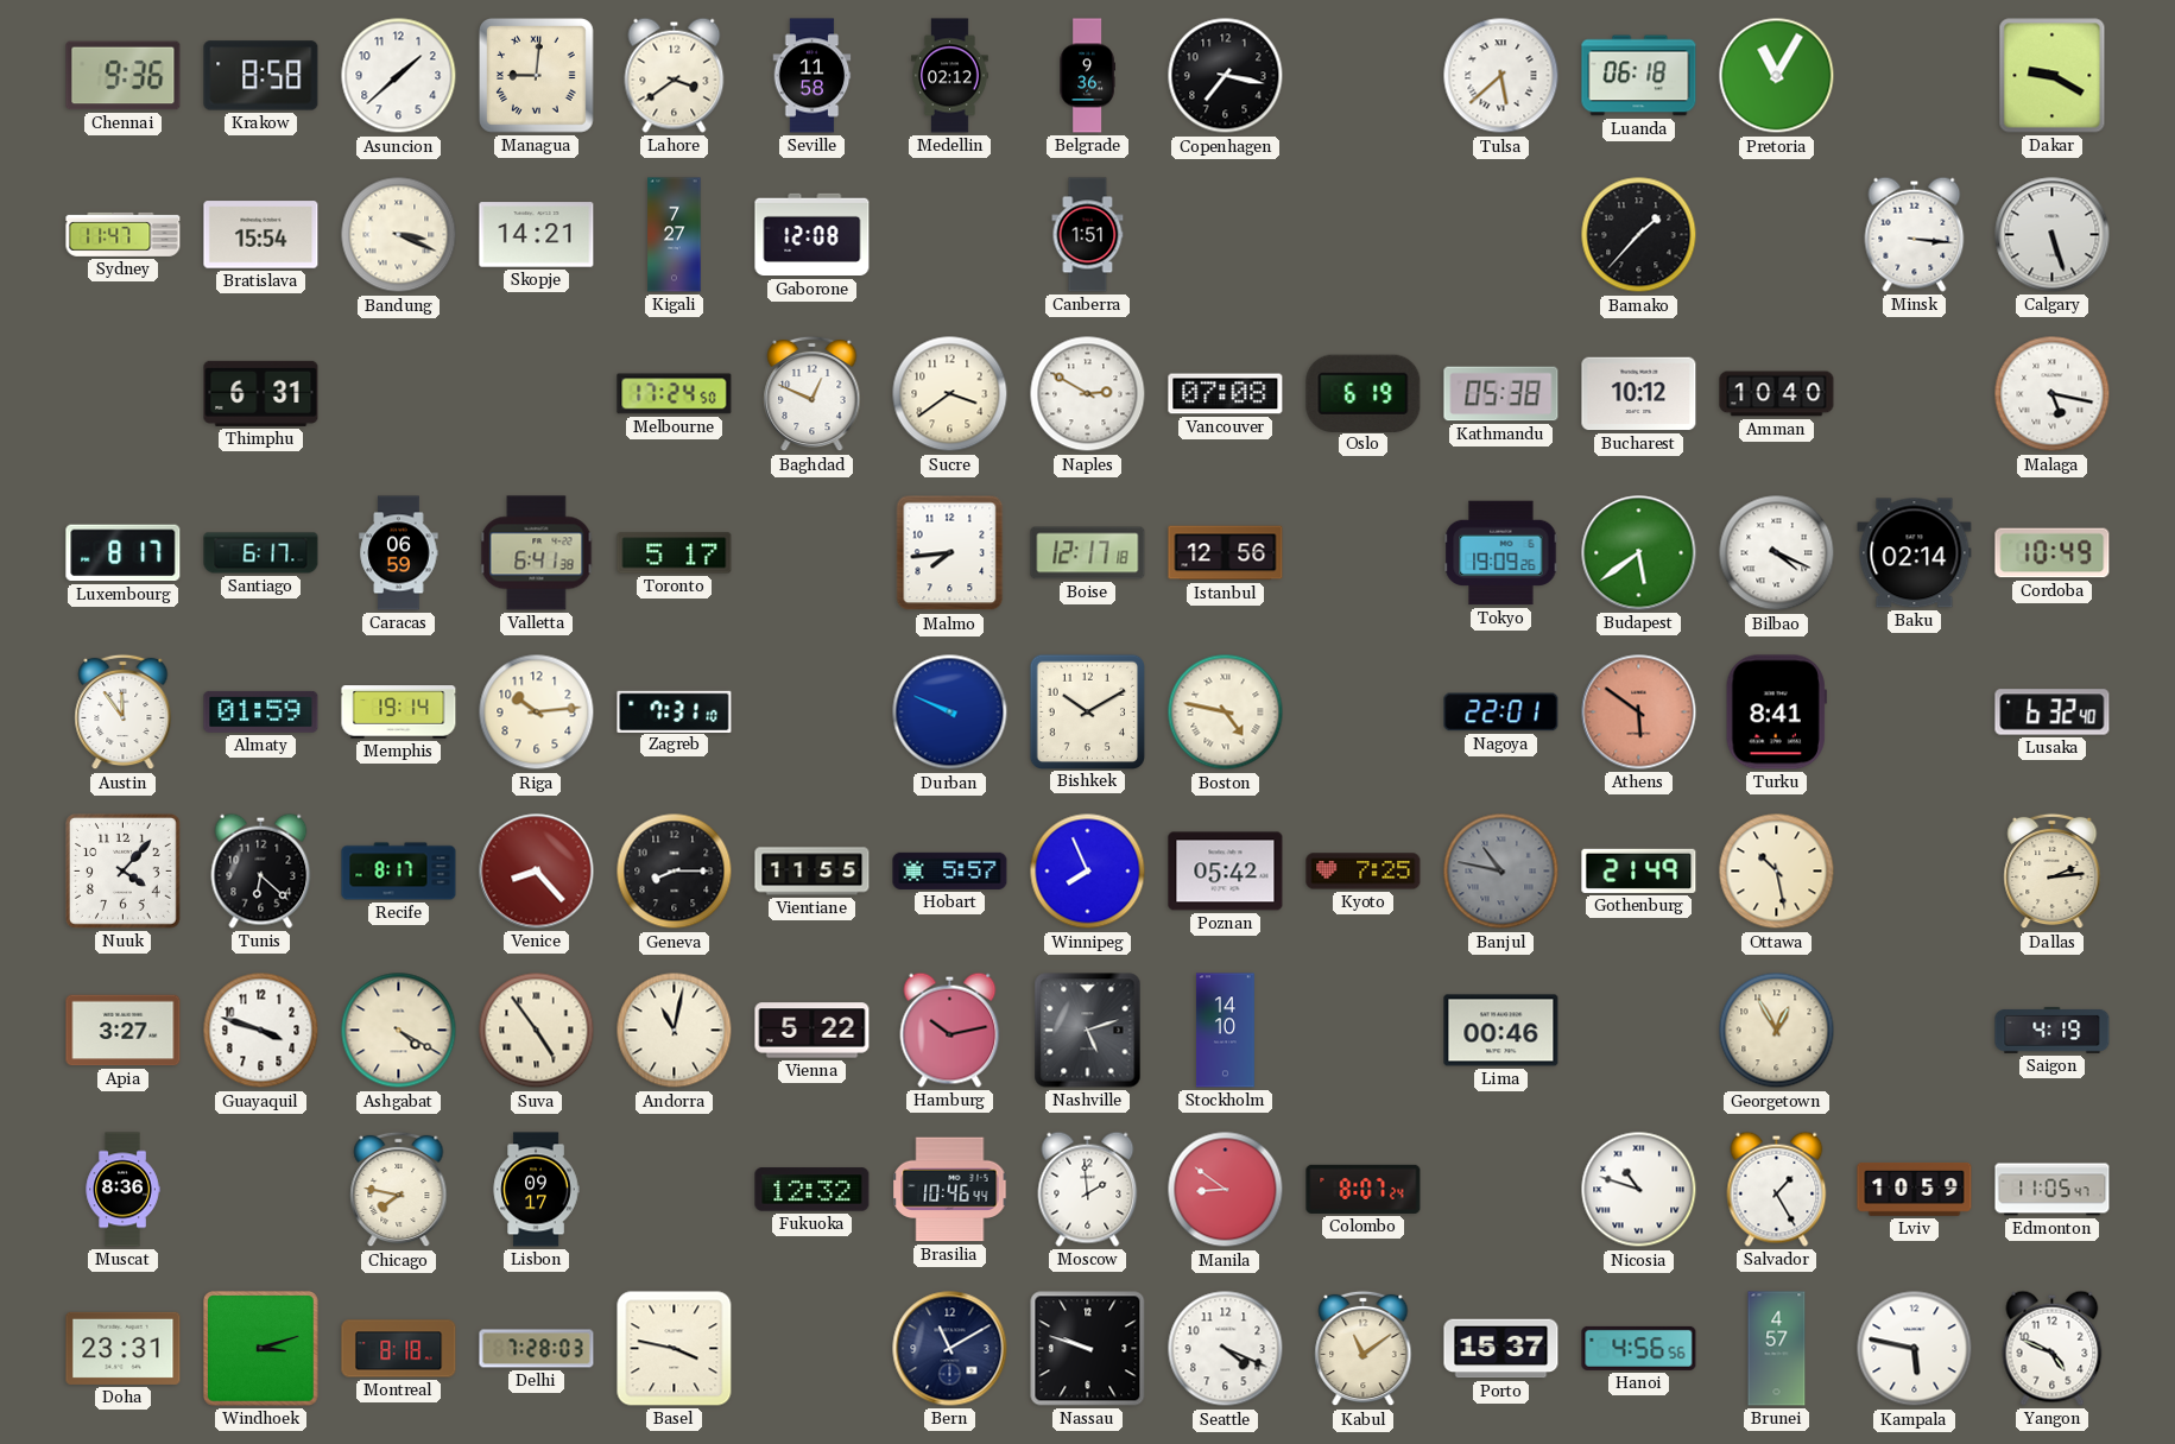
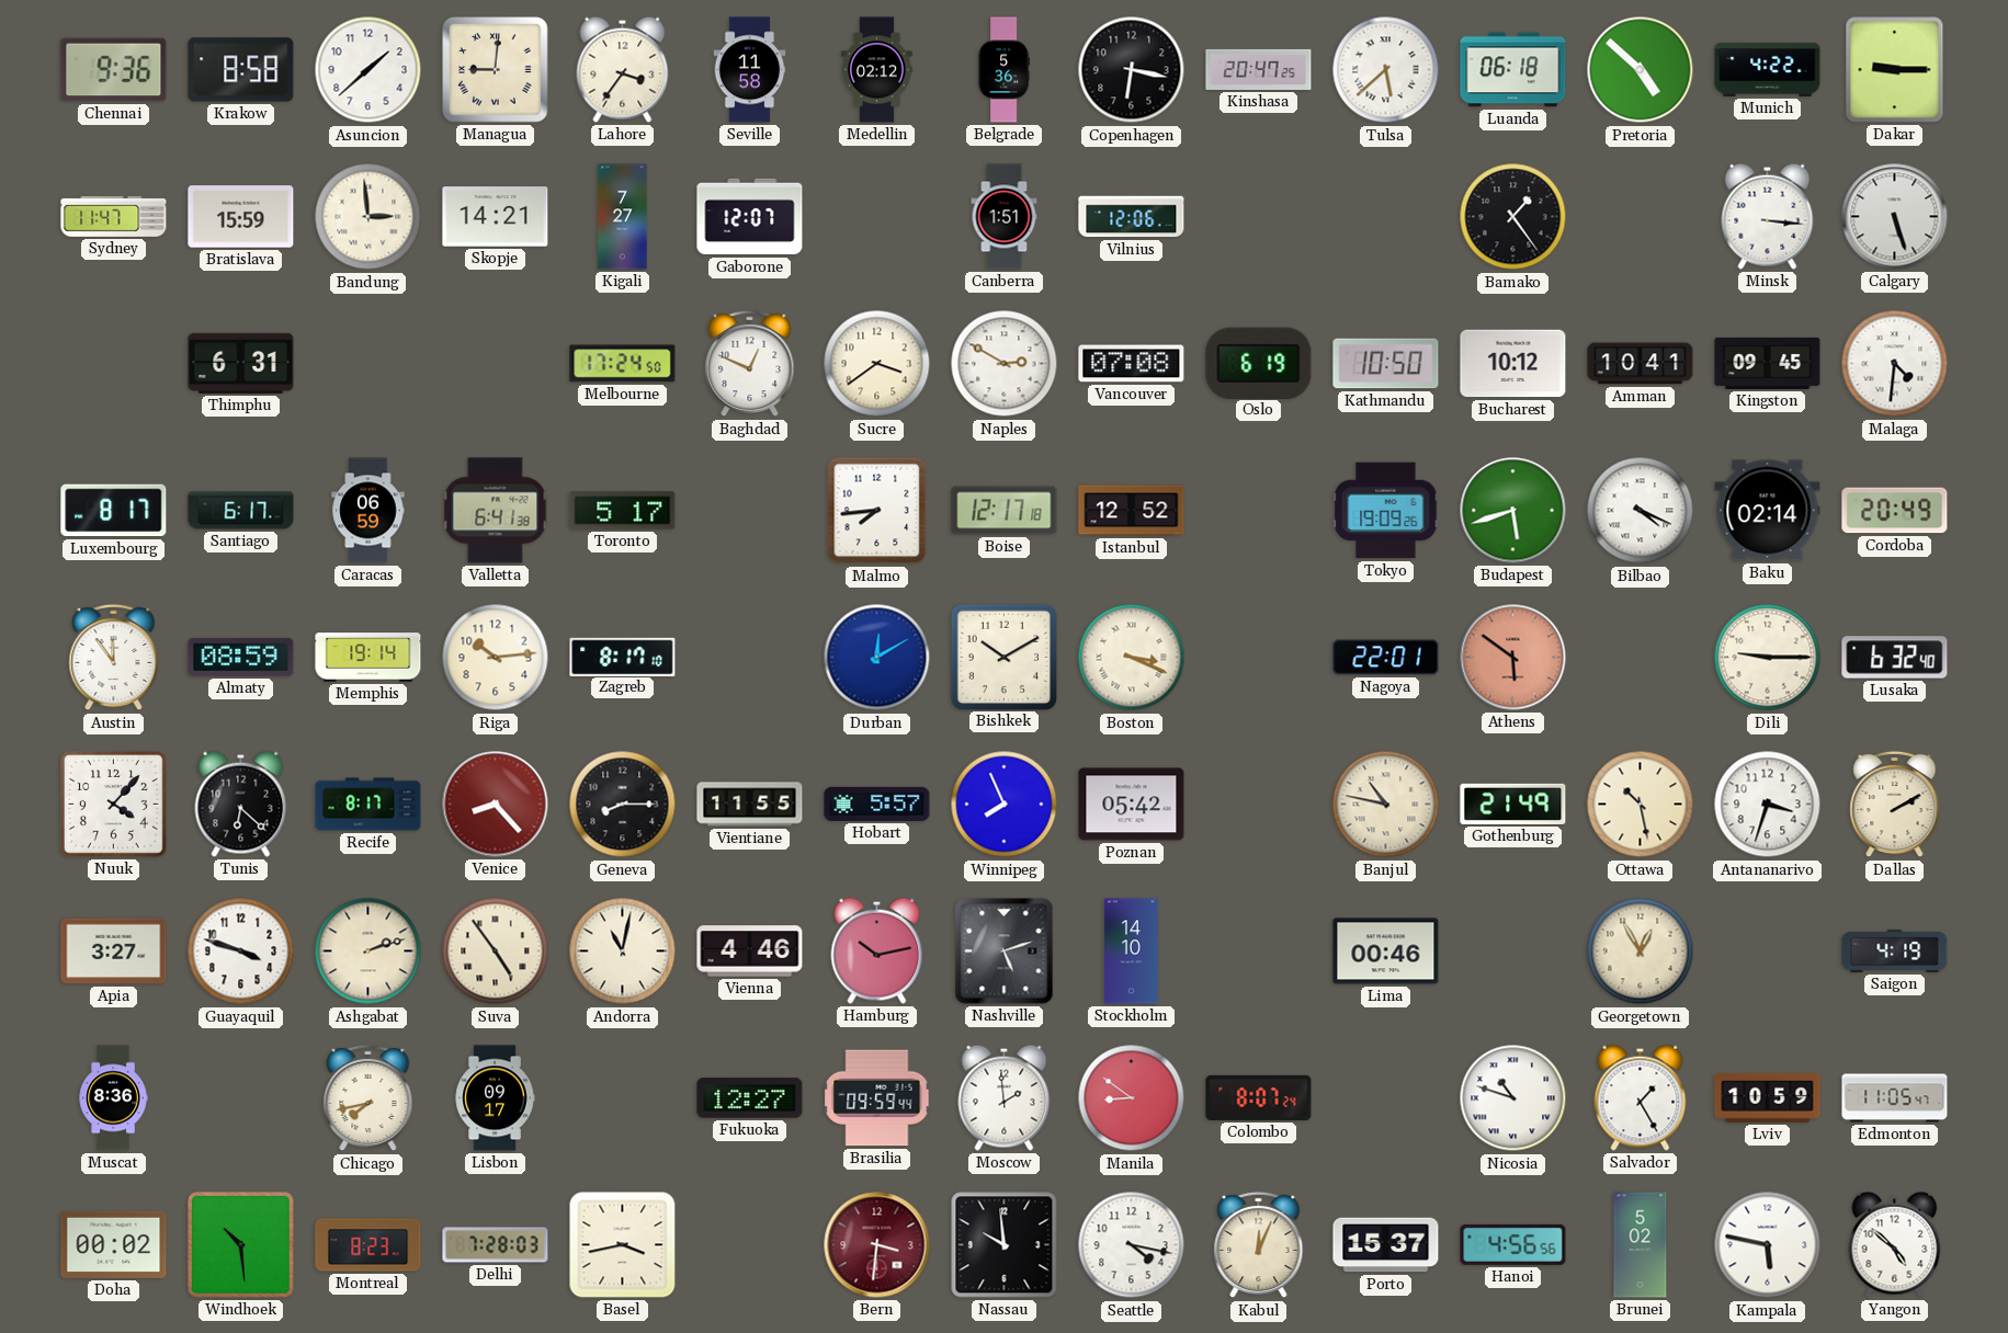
Lahore: 3:39 -> 3:36 (623, 69)
Belgrade: 9:36 -> 5:36 (1003, 70)
Copenhagen: 7:17 -> 6:17 (1132, 70)
Kinshasa: none -> 20:47 (1259, 69)
Pretoria: 11:05 -> 4:52 (1641, 70)
Munich: none -> 4:22 (1768, 69)
Dakar: 9:20 -> 9:15 (1895, 70)
Bratislava: 15:54 -> 15:59 (241, 217)
Bandung: 3:19 -> 2:59 (368, 217)
Gaborone: 12:08 -> 12:07 (750, 217)
Vilnius: none -> 12:06 (1132, 217)
Bamako: 1:37 -> 1:24 (1513, 217)
Kathmandu: 05:38 -> 10:50 (1386, 364)
Amman: 10:40 -> 10:41 (1641, 364)
Kingston: none -> 09:45 (1768, 363)
Malaga: 5:17 -> 4:31 (1895, 364)
Istanbul: 12:56 -> 12:52 (1132, 511)
Budapest: 5:39 -> 5:42 (1513, 511)
Cordoba: 10:49 -> 20:49 (1895, 511)
Almaty: 01:59 -> 08:59 (241, 657)
Zagreb: 7:31 -> 8:17 (623, 657)
Durban: 9:49 -> 12:10 (877, 658)
Boston: 4:47 -> 3:19 (1132, 658)
Turku: 8:41 -> none (1776, 712)
Dili: none -> 9:15 (1768, 658)
Kyoto: 7:25 -> none (1364, 872)
Banjul dial: grey -> cream (1386, 805)
Antananarivo: none -> 3:33 (1768, 805)
Dallas: 2:14 -> 2:10 (1895, 805)
Ashgabat: 4:20 -> 2:12 (368, 952)
Vienna: 5:22 -> 4:46 (750, 952)
Chicago: 7:47 -> 7:43 (368, 1098)
Fukuoka: 12:32 -> 12:27 (750, 1098)
Brasilia: 10:46 -> 09:59 (877, 1098)
Doha: 23:31 -> 00:02 (114, 1244)
Windhoek: 3:12 -> 10:29 (241, 1245)
Montreal: 8:18 -> 8:23 (368, 1245)
Basel: 3:47 -> 3:43 (623, 1245)
Bern: 11:10 -> 3:31 (877, 1245)
Bern dial: navy -> burgundy (877, 1245)
Nassau: 9:48 -> 9:59 (1005, 1245)
Seattle: 4:19 -> 4:17 (1132, 1245)
Kabul: 11:09 -> 12:04 (1259, 1245)
Brunei: 4:57 -> 5:02 (1641, 1245)
Yangon: 4:49 -> 4:52 (1895, 1244)
